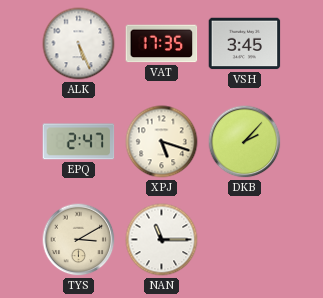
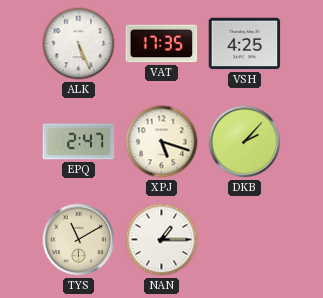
VSH: 3:45 -> 4:25 (245, 44)
TYS: 3:10 -> 11:10 (79, 240)
NAN: 11:15 -> 1:15 (162, 240)
